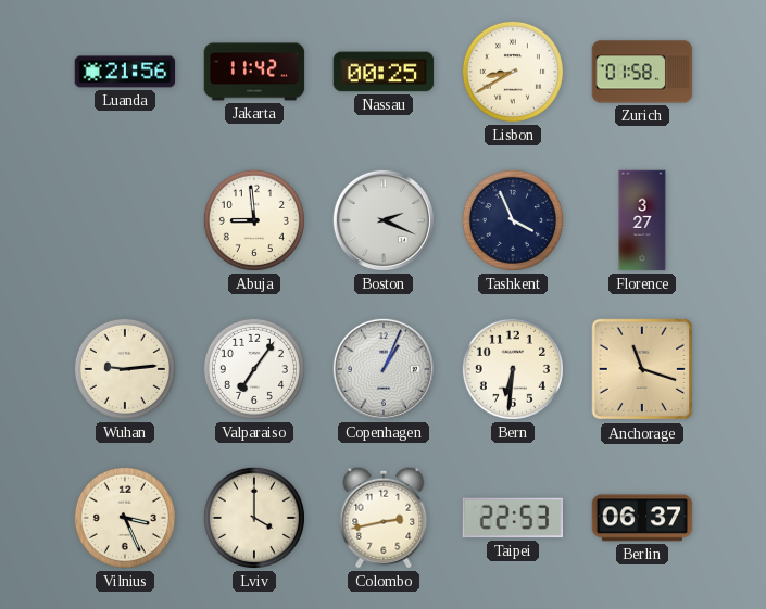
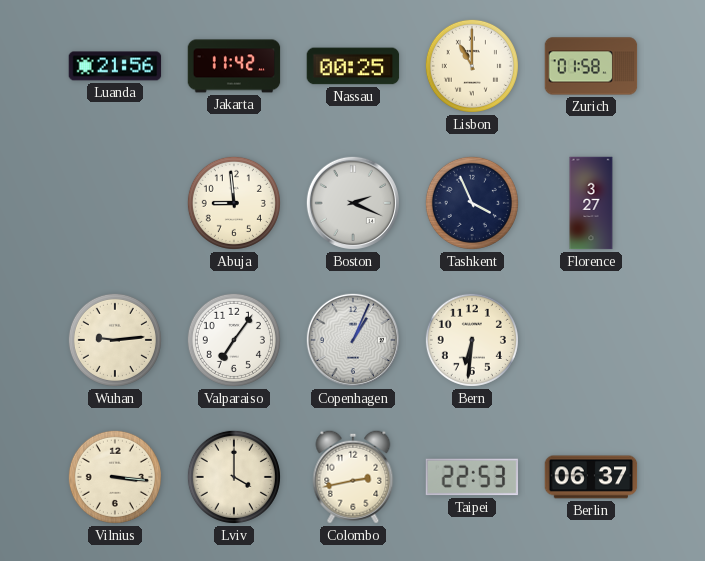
Lisbon: 8:40 -> 11:00 (472, 66)
Anchorage: 11:18 -> none (642, 369)
Vilnius: 3:26 -> 3:16 (115, 477)
